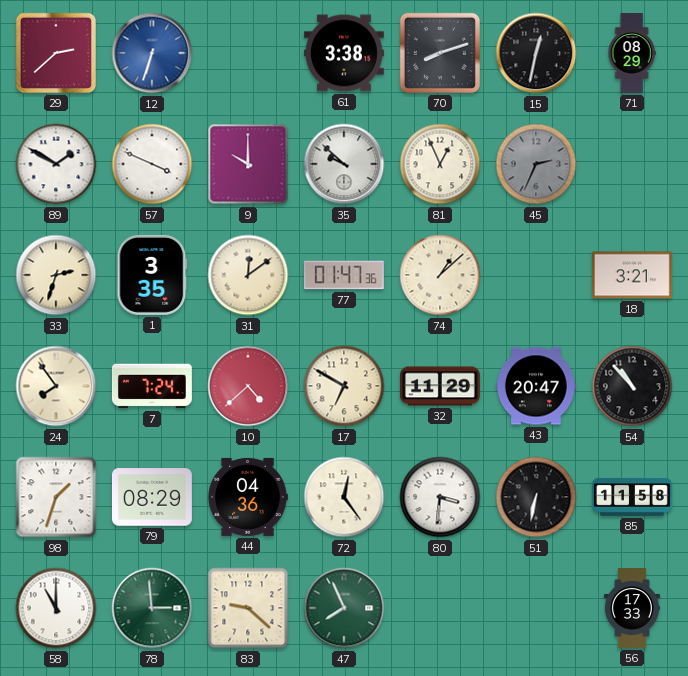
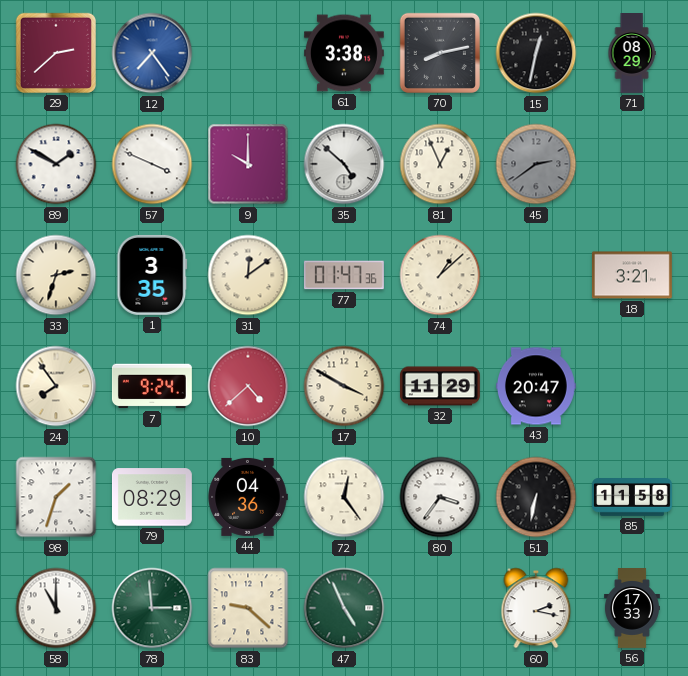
12: 6:33 -> 7:24 (152, 53)
70: 8:12 -> 8:13 (440, 53)
35: 9:52 -> 4:52 (344, 164)
45: 2:34 -> 2:39 (536, 164)
7: 7:24 -> 9:24 (152, 386)
17: 6:50 -> 3:50 (344, 386)
54: 10:53 -> none (632, 386)
80: 3:31 -> 3:36 (440, 497)
47: 7:56 -> 4:56 (344, 608)
60: none -> 2:17 (536, 608)
